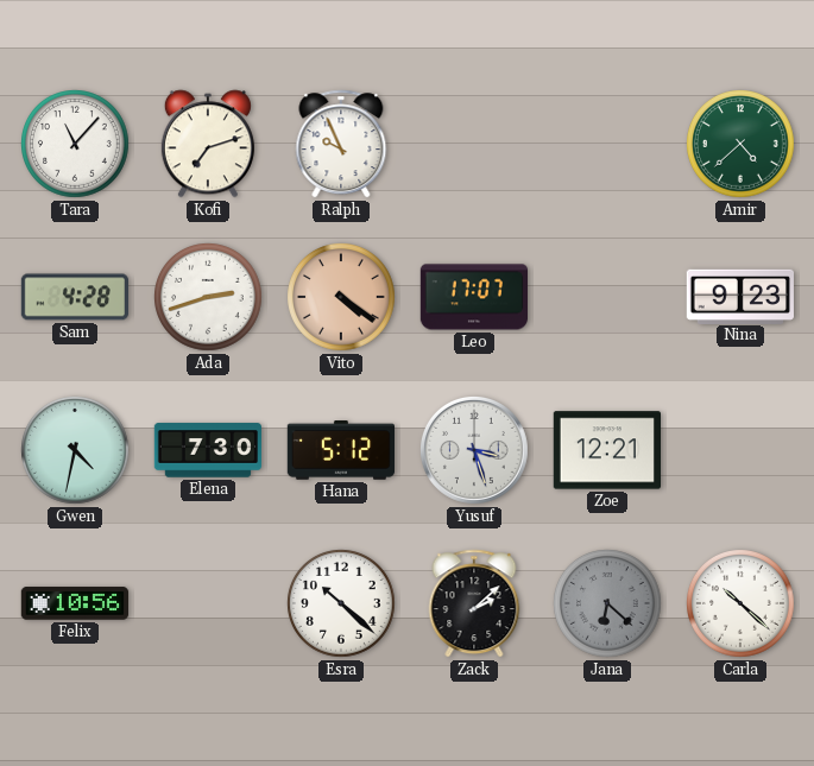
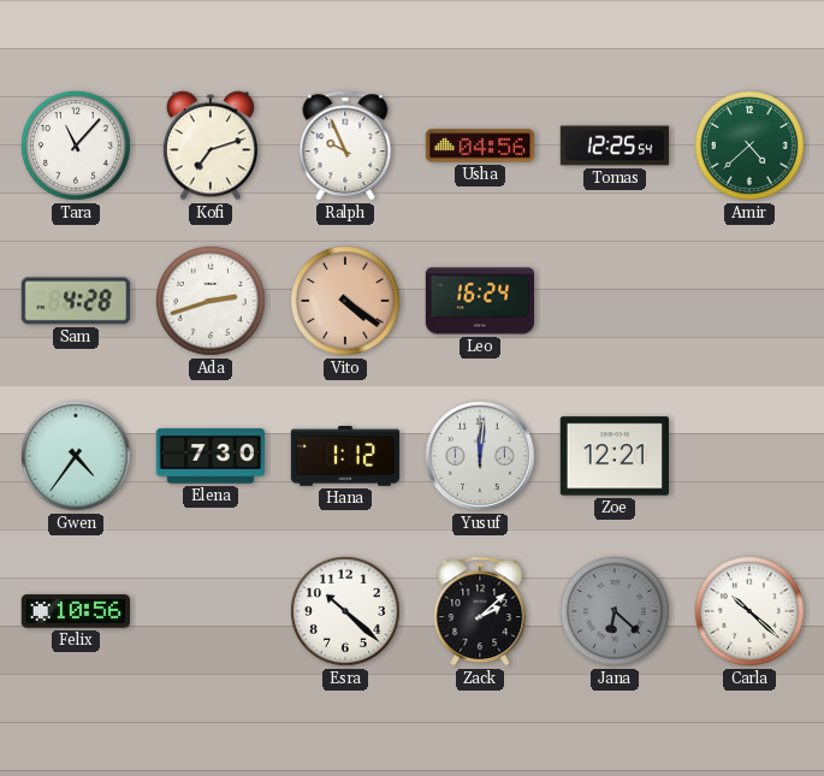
Usha: none -> 04:56 (479, 146)
Tomas: none -> 12:25 (615, 146)
Leo: 17:07 -> 16:24 (479, 301)
Nina: 9:23 -> none (739, 296)
Gwen: 4:32 -> 4:36 (77, 457)
Hana: 5:12 -> 1:12 (344, 456)
Yusuf: 3:27 -> 12:01 (480, 456)
